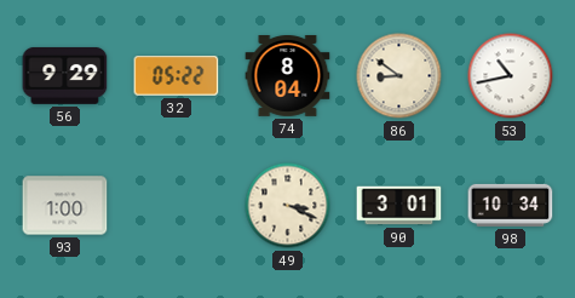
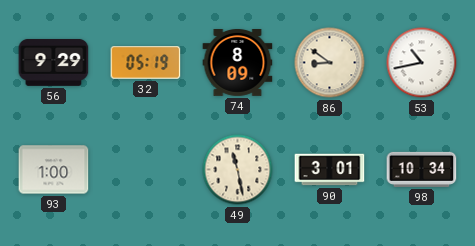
32: 05:22 -> 05:19 (146, 63)
74: 8:04 -> 8:09 (238, 63)
49: 3:19 -> 11:28 (238, 170)
